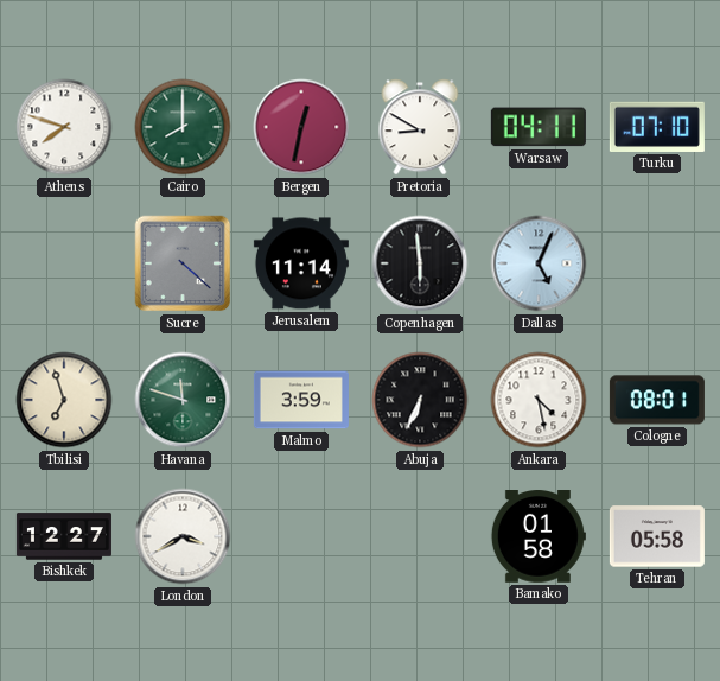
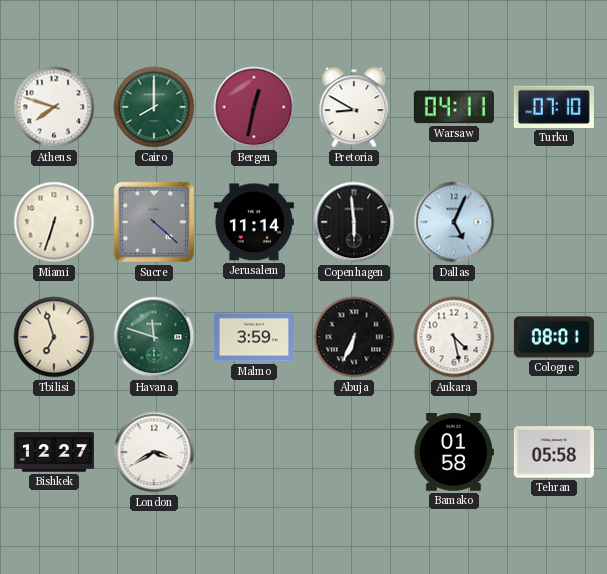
Miami: none -> 6:33 (54, 222)
